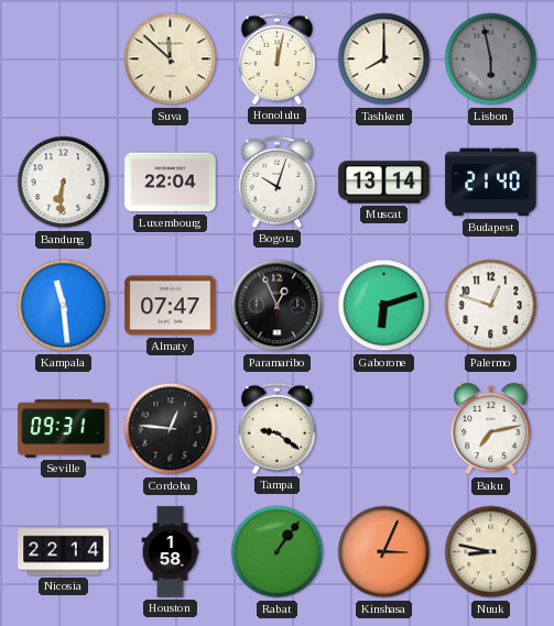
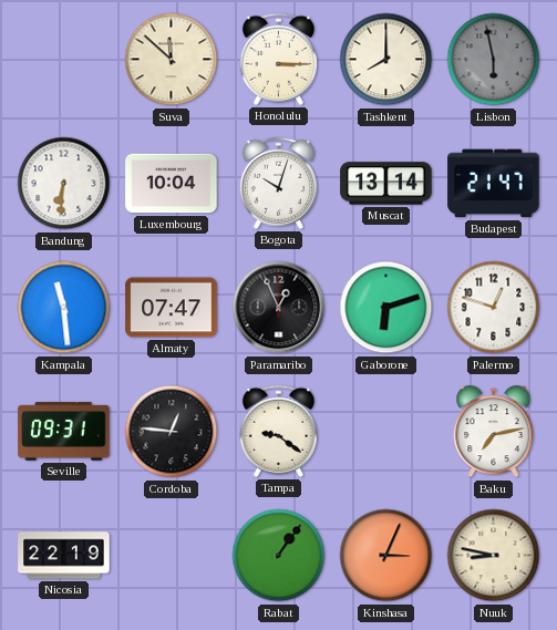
Honolulu: 12:02 -> 3:15 (278, 59)
Luxembourg: 22:04 -> 10:04 (172, 184)
Budapest: 21:40 -> 21:47 (494, 184)
Nicosia: 22:14 -> 22:19 (64, 556)
Houston: 1:58 -> none (171, 552)
